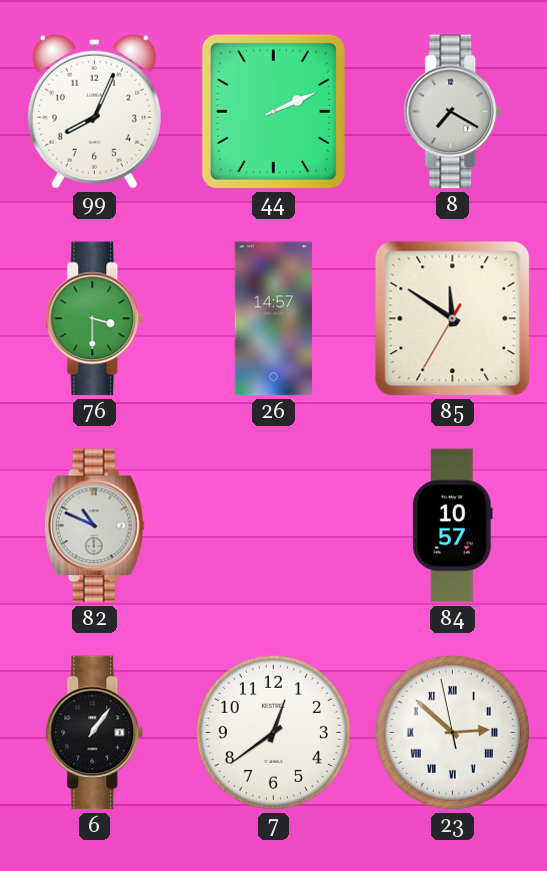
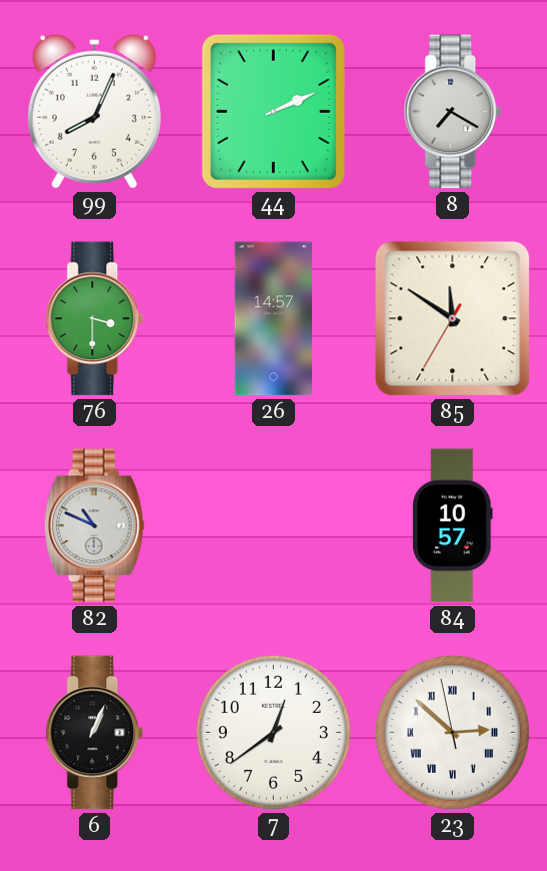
6: 1:06 -> 1:04 (95, 733)
